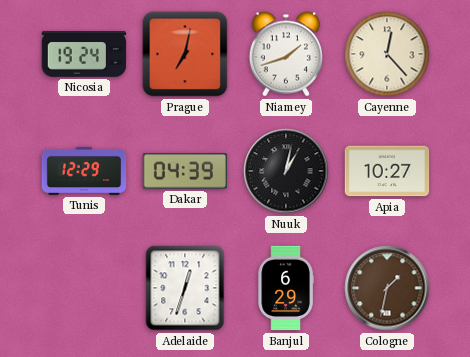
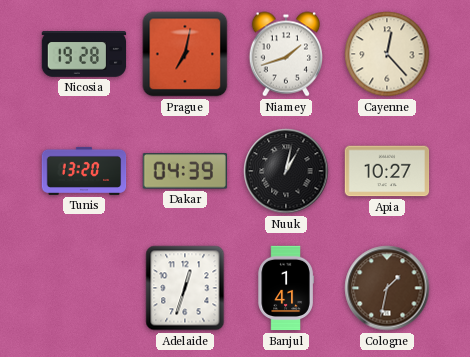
Nicosia: 19:24 -> 19:28 (84, 54)
Tunis: 12:29 -> 13:20 (84, 171)
Banjul: 6:29 -> 1:41 (286, 288)
